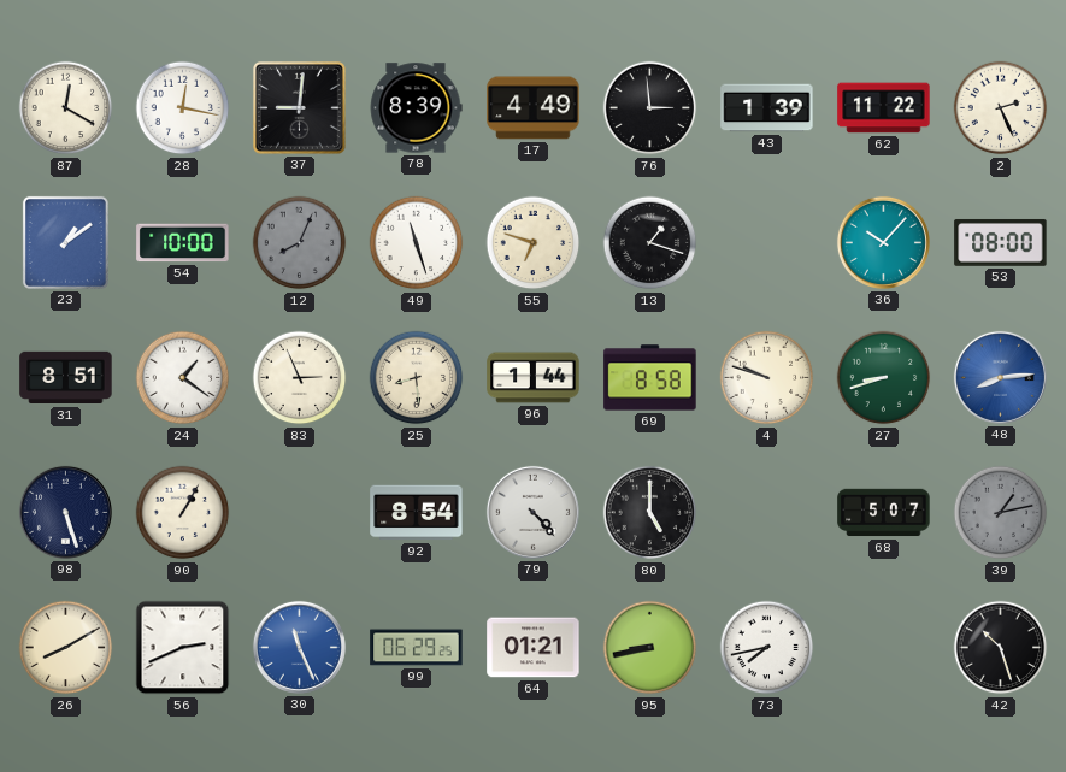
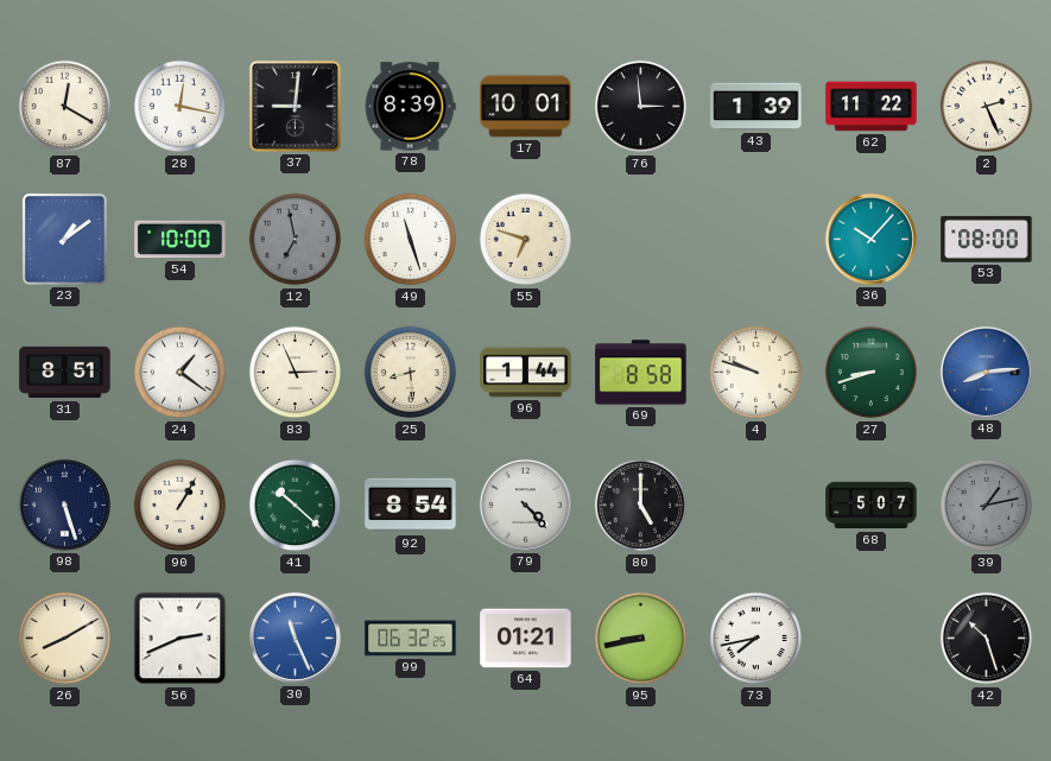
17: 4:49 -> 10:01 (526, 107)
12: 8:04 -> 6:58 (296, 240)
13: 1:18 -> none (650, 243)
41: none -> 10:22 (296, 506)
99: 06:29 -> 06:32 (411, 639)
